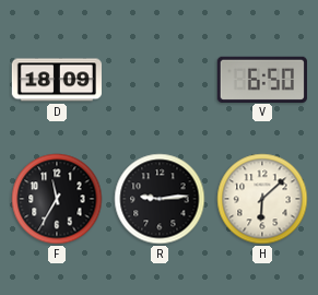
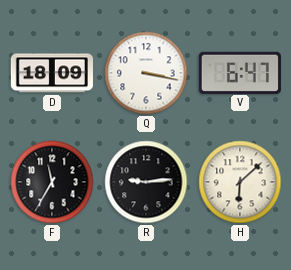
Q: none -> 3:17 (146, 73)
V: 6:50 -> 6:47 (240, 72)
